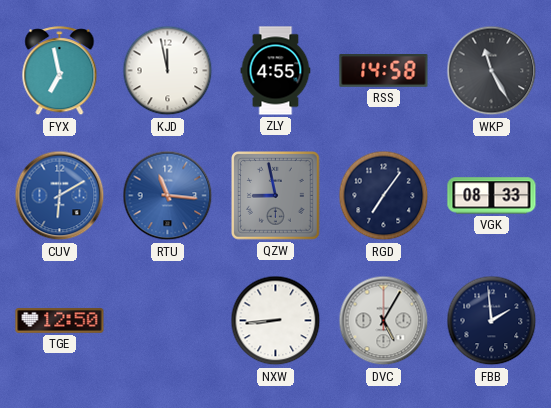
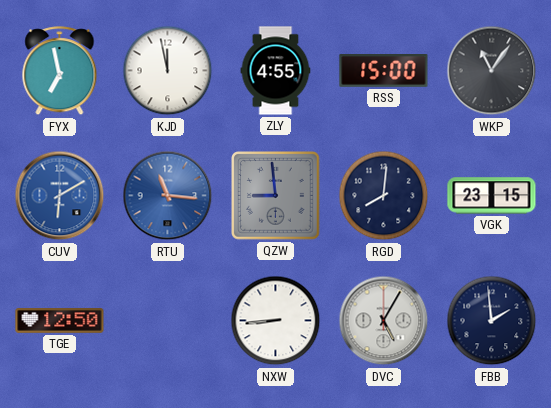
RSS: 14:58 -> 15:00 (384, 71)
WKP: 11:25 -> 11:06 (492, 71)
QZW: 8:58 -> 8:59 (276, 196)
RGD: 7:06 -> 8:01 (384, 196)
VGK: 08:33 -> 23:15 (492, 196)
